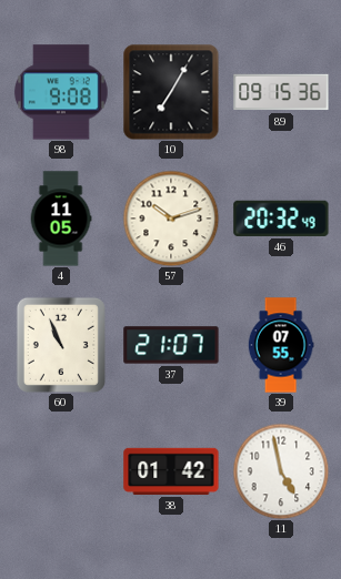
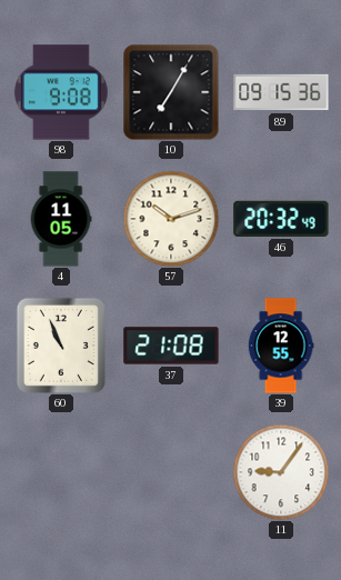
37: 21:07 -> 21:08 (171, 346)
39: 07:55 -> 12:55 (281, 346)
38: 01:42 -> none (171, 471)
11: 4:58 -> 9:06 (281, 472)
